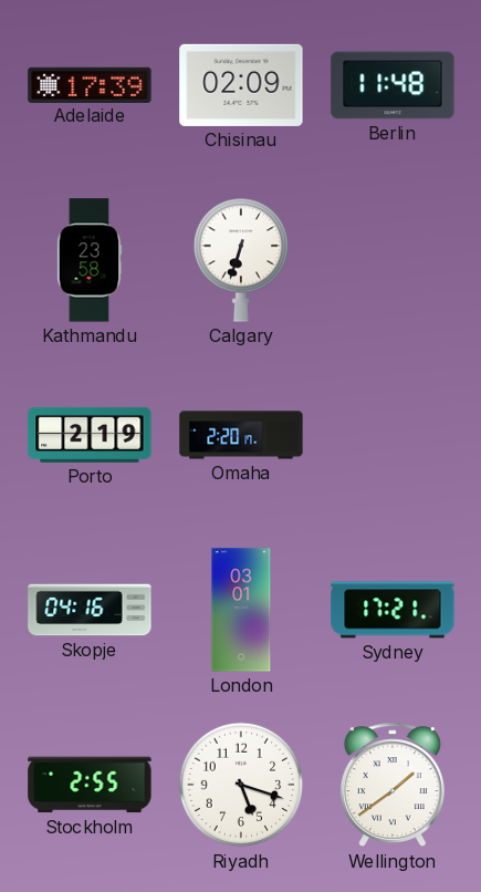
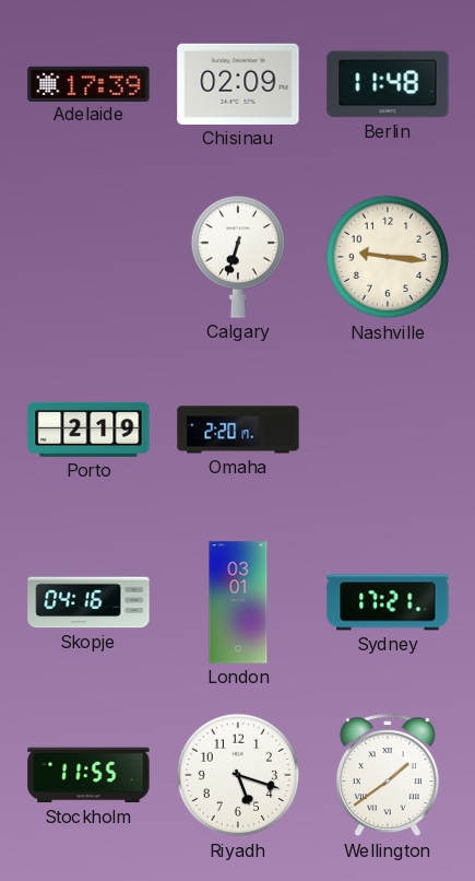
Kathmandu: 23:58 -> none (90, 260)
Nashville: none -> 9:16 (388, 257)
Stockholm: 2:55 -> 11:55 (88, 775)
